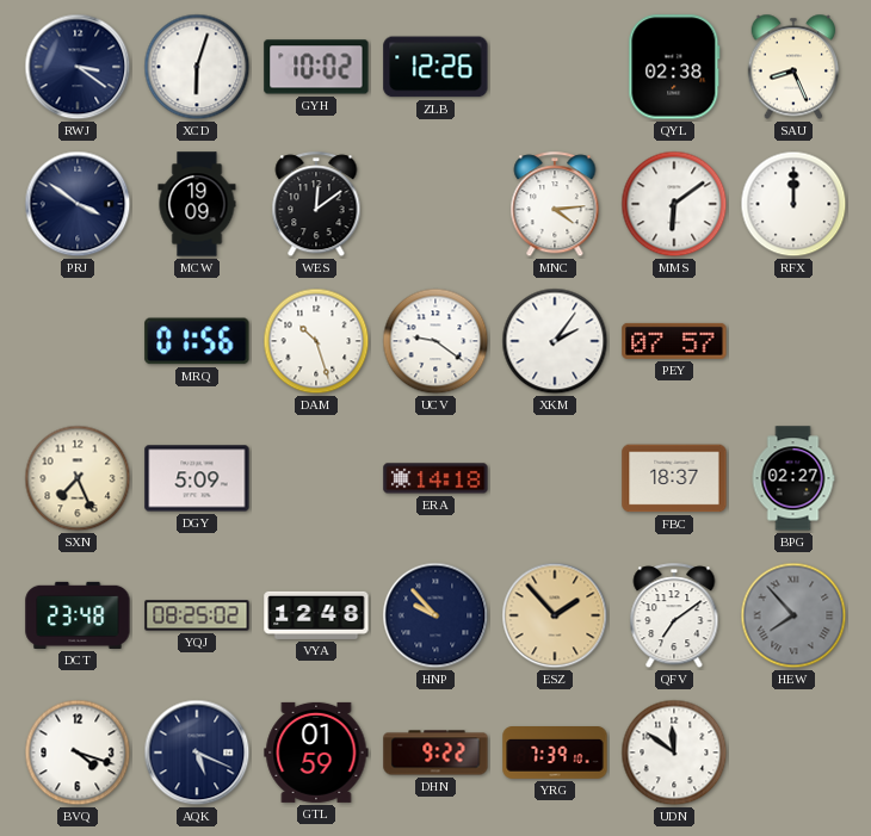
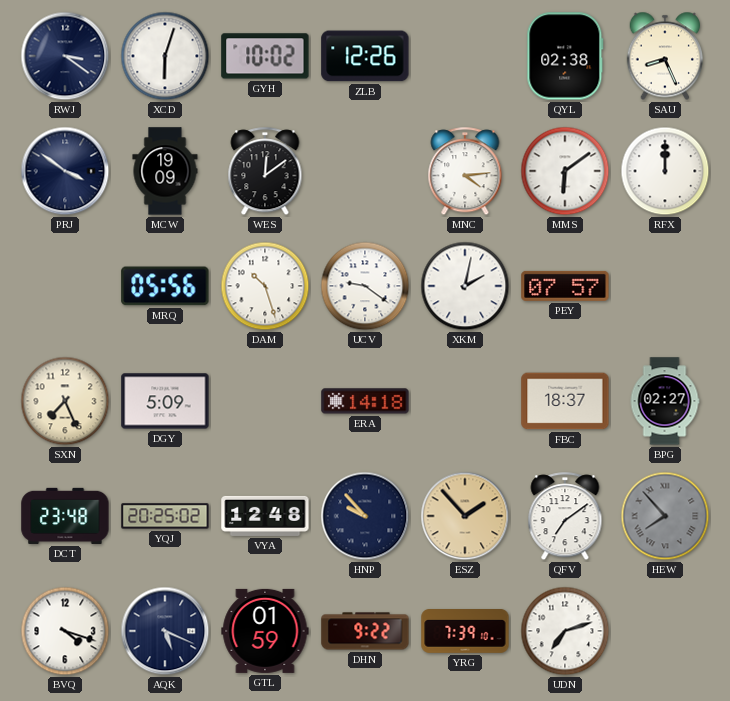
MRQ: 01:56 -> 05:56 (165, 286)
XKM: 2:06 -> 2:02 (465, 286)
YQJ: 08:25 -> 20:25 (165, 516)
UDN: 11:51 -> 7:12 (565, 631)
